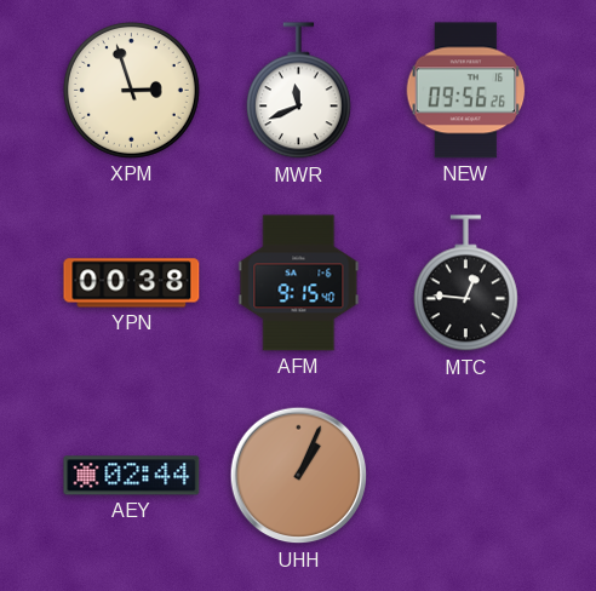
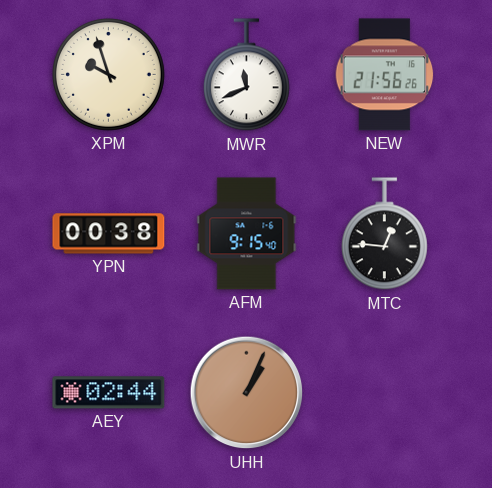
XPM: 2:57 -> 9:57 (108, 74)
NEW: 09:56 -> 21:56 (385, 75)
